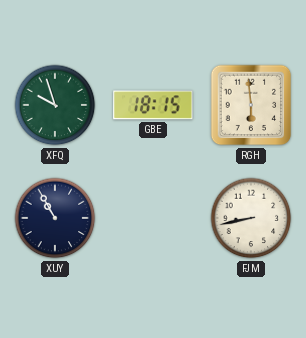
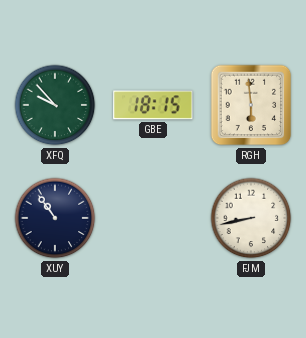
XFQ: 9:57 -> 9:53 (55, 105)
XUY: 10:55 -> 10:54 (55, 218)
